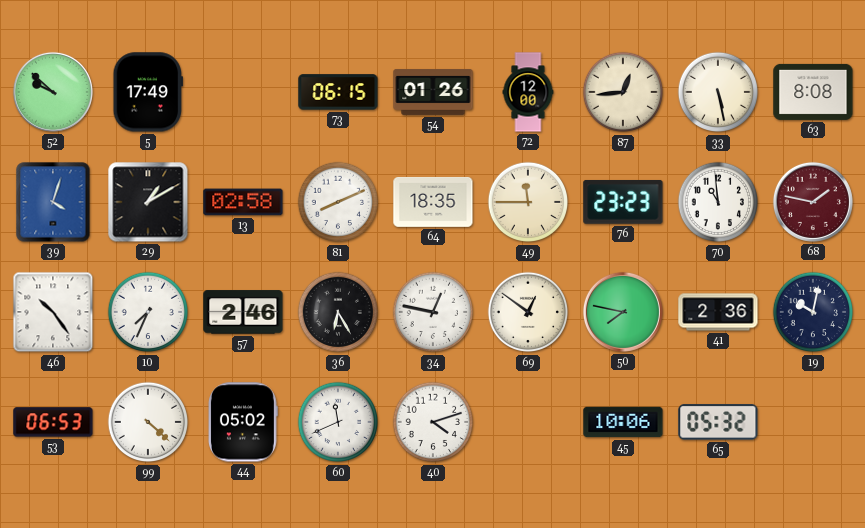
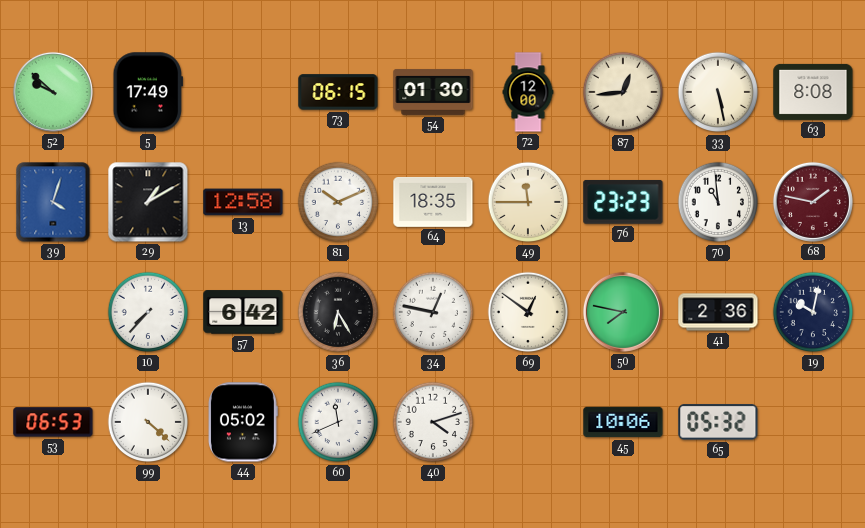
54: 01:26 -> 01:30 (433, 93)
13: 02:58 -> 12:58 (243, 202)
81: 8:11 -> 10:11 (338, 202)
46: 10:24 -> none (53, 312)
10: 7:34 -> 7:37 (148, 312)
57: 2:46 -> 6:42 (243, 312)
